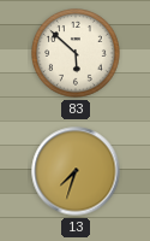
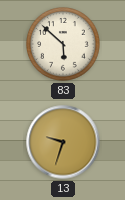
13: 7:33 -> 9:33 (63, 142)
